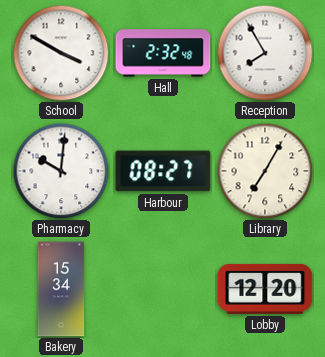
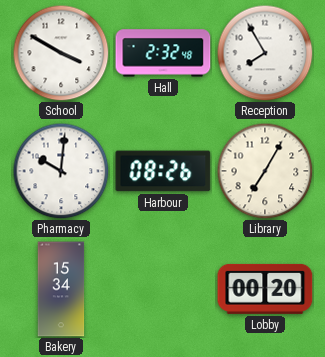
Harbour: 08:27 -> 08:26 (163, 171)
Lobby: 12:20 -> 00:20 (265, 289)
